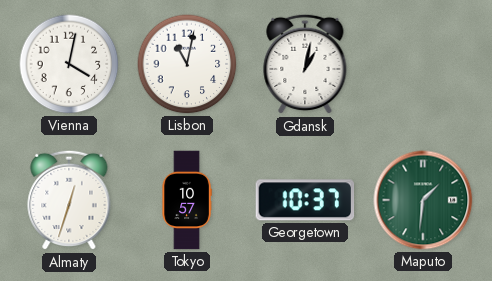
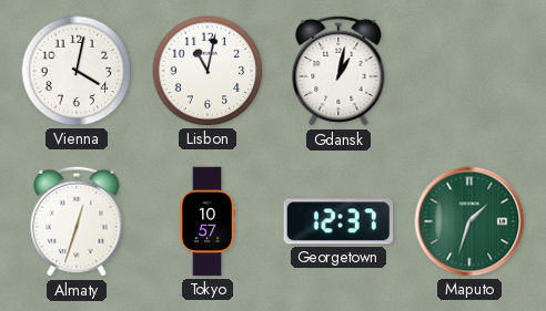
Georgetown: 10:37 -> 12:37 (338, 221)
Maputo: 1:31 -> 1:33 (469, 221)
